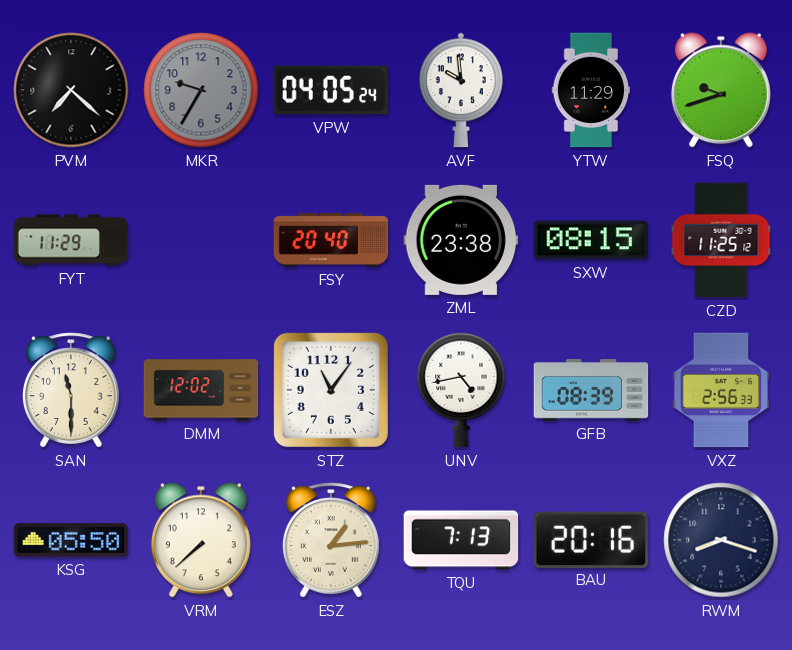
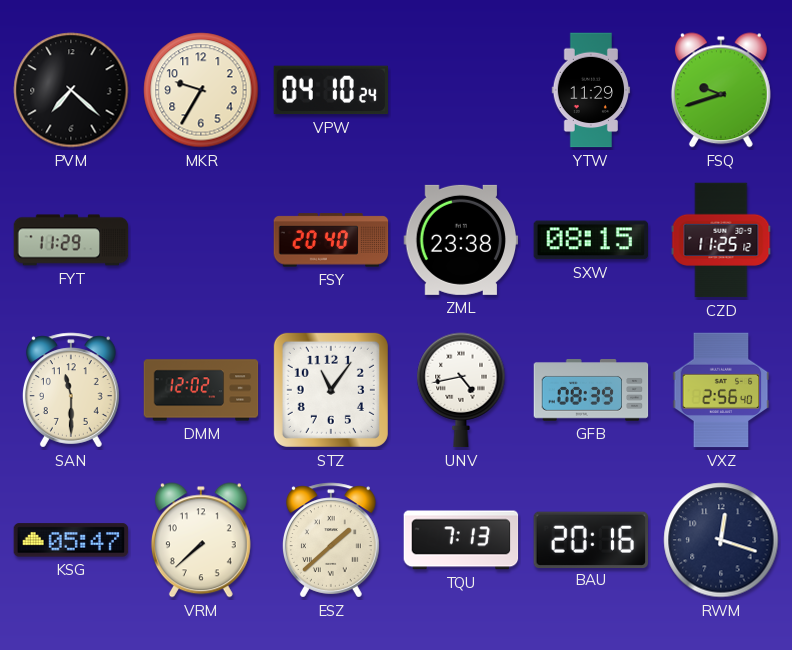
MKR dial: grey -> cream (201, 90)
VPW: 04:05 -> 04:10 (331, 90)
AVF: 9:59 -> none (462, 90)
VXZ: 2:56:33 -> 2:56:40 (721, 390)
KSG: 05:50 -> 05:47 (71, 540)
ESZ: 1:14 -> 1:38 (331, 540)
RWM: 8:18 -> 12:18 (721, 540)
